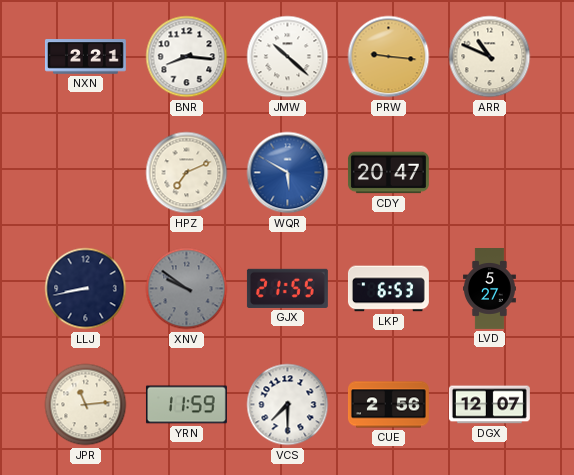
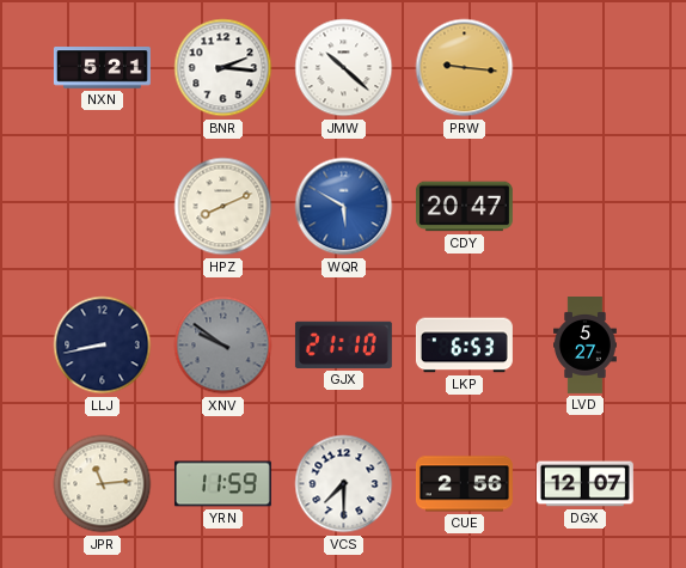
NXN: 2:21 -> 5:21 (102, 68)
BNR: 8:16 -> 2:16 (223, 68)
ARR: 10:49 -> none (490, 57)
HPZ: 7:11 -> 8:11 (223, 207)
GJX: 21:55 -> 21:10 (343, 344)
